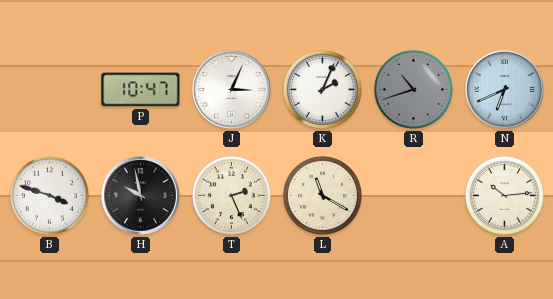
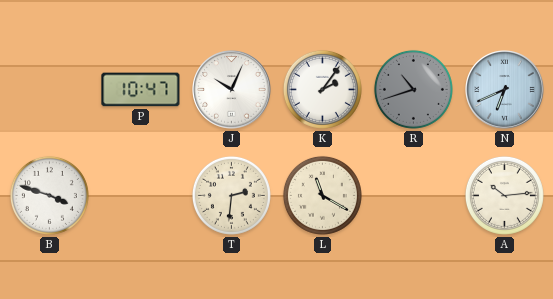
J: 3:04 -> 10:04 (232, 90)
K: 2:04 -> 2:06 (322, 89)
H: 9:58 -> none (141, 196)
T: 2:26 -> 2:31 (231, 195)
